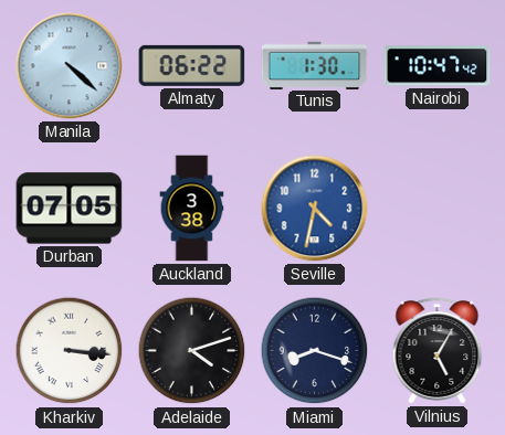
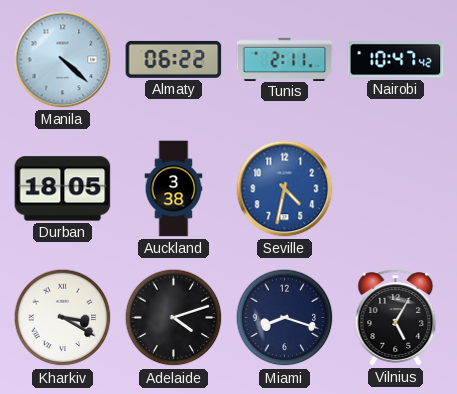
Tunis: 1:30 -> 2:11 (285, 59)
Durban: 07:05 -> 18:05 (63, 189)
Kharkiv: 3:16 -> 3:20 (63, 318)
